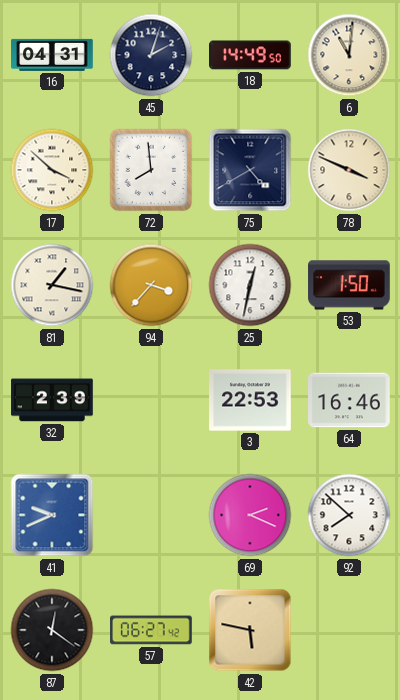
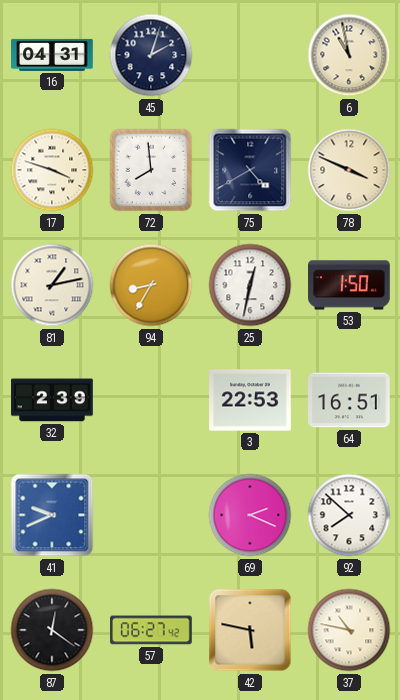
18: 14:49 -> none (250, 55)
6: 11:01 -> 10:58 (349, 55)
17: 3:52 -> 3:48 (52, 170)
81: 1:17 -> 1:13 (52, 285)
94: 3:37 -> 8:35 (151, 285)
64: 16:46 -> 16:51 (349, 400)
37: none -> 10:47 (349, 630)
